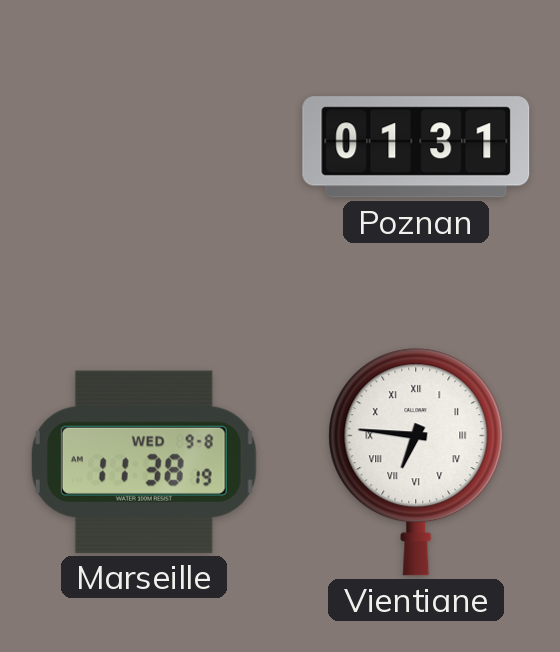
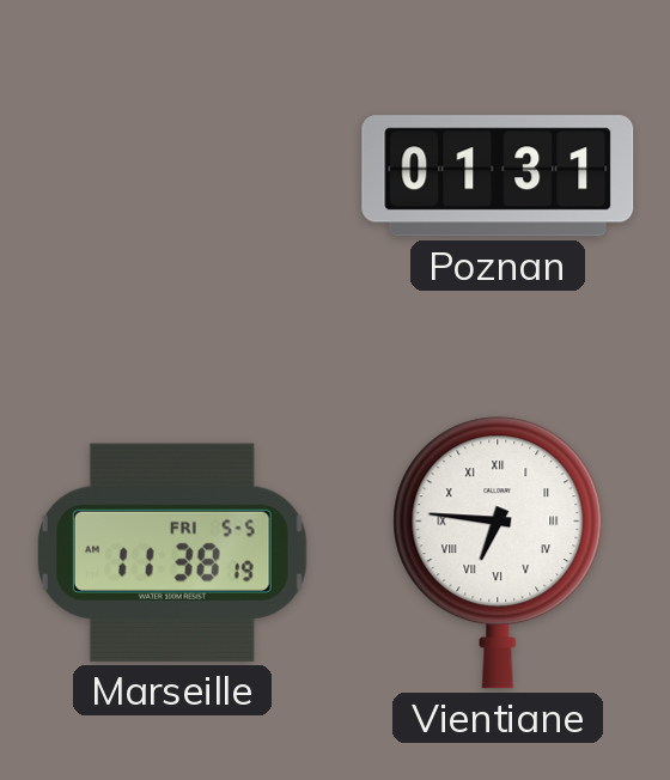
Marseille date: WED 9-8 -> FRI 5-5 (172, 553)
